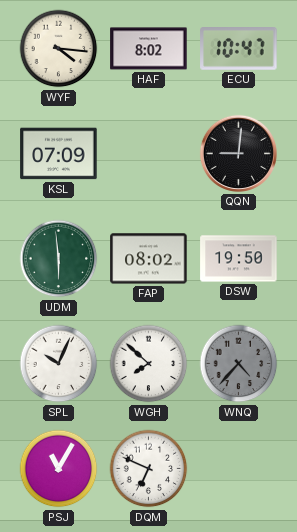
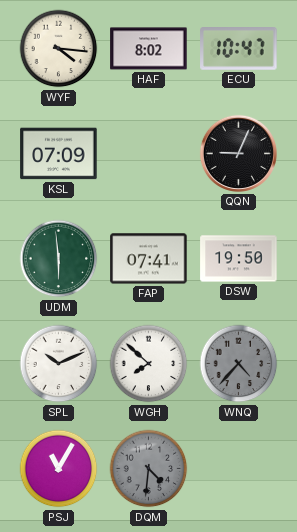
QQN: 9:01 -> 9:04 (238, 153)
FAP: 08:02 -> 07:41 (149, 259)
SPL: 10:04 -> 10:11 (59, 364)
DQM: 6:49 -> 4:31 (149, 469)
DQM dial: white -> grey (149, 469)
